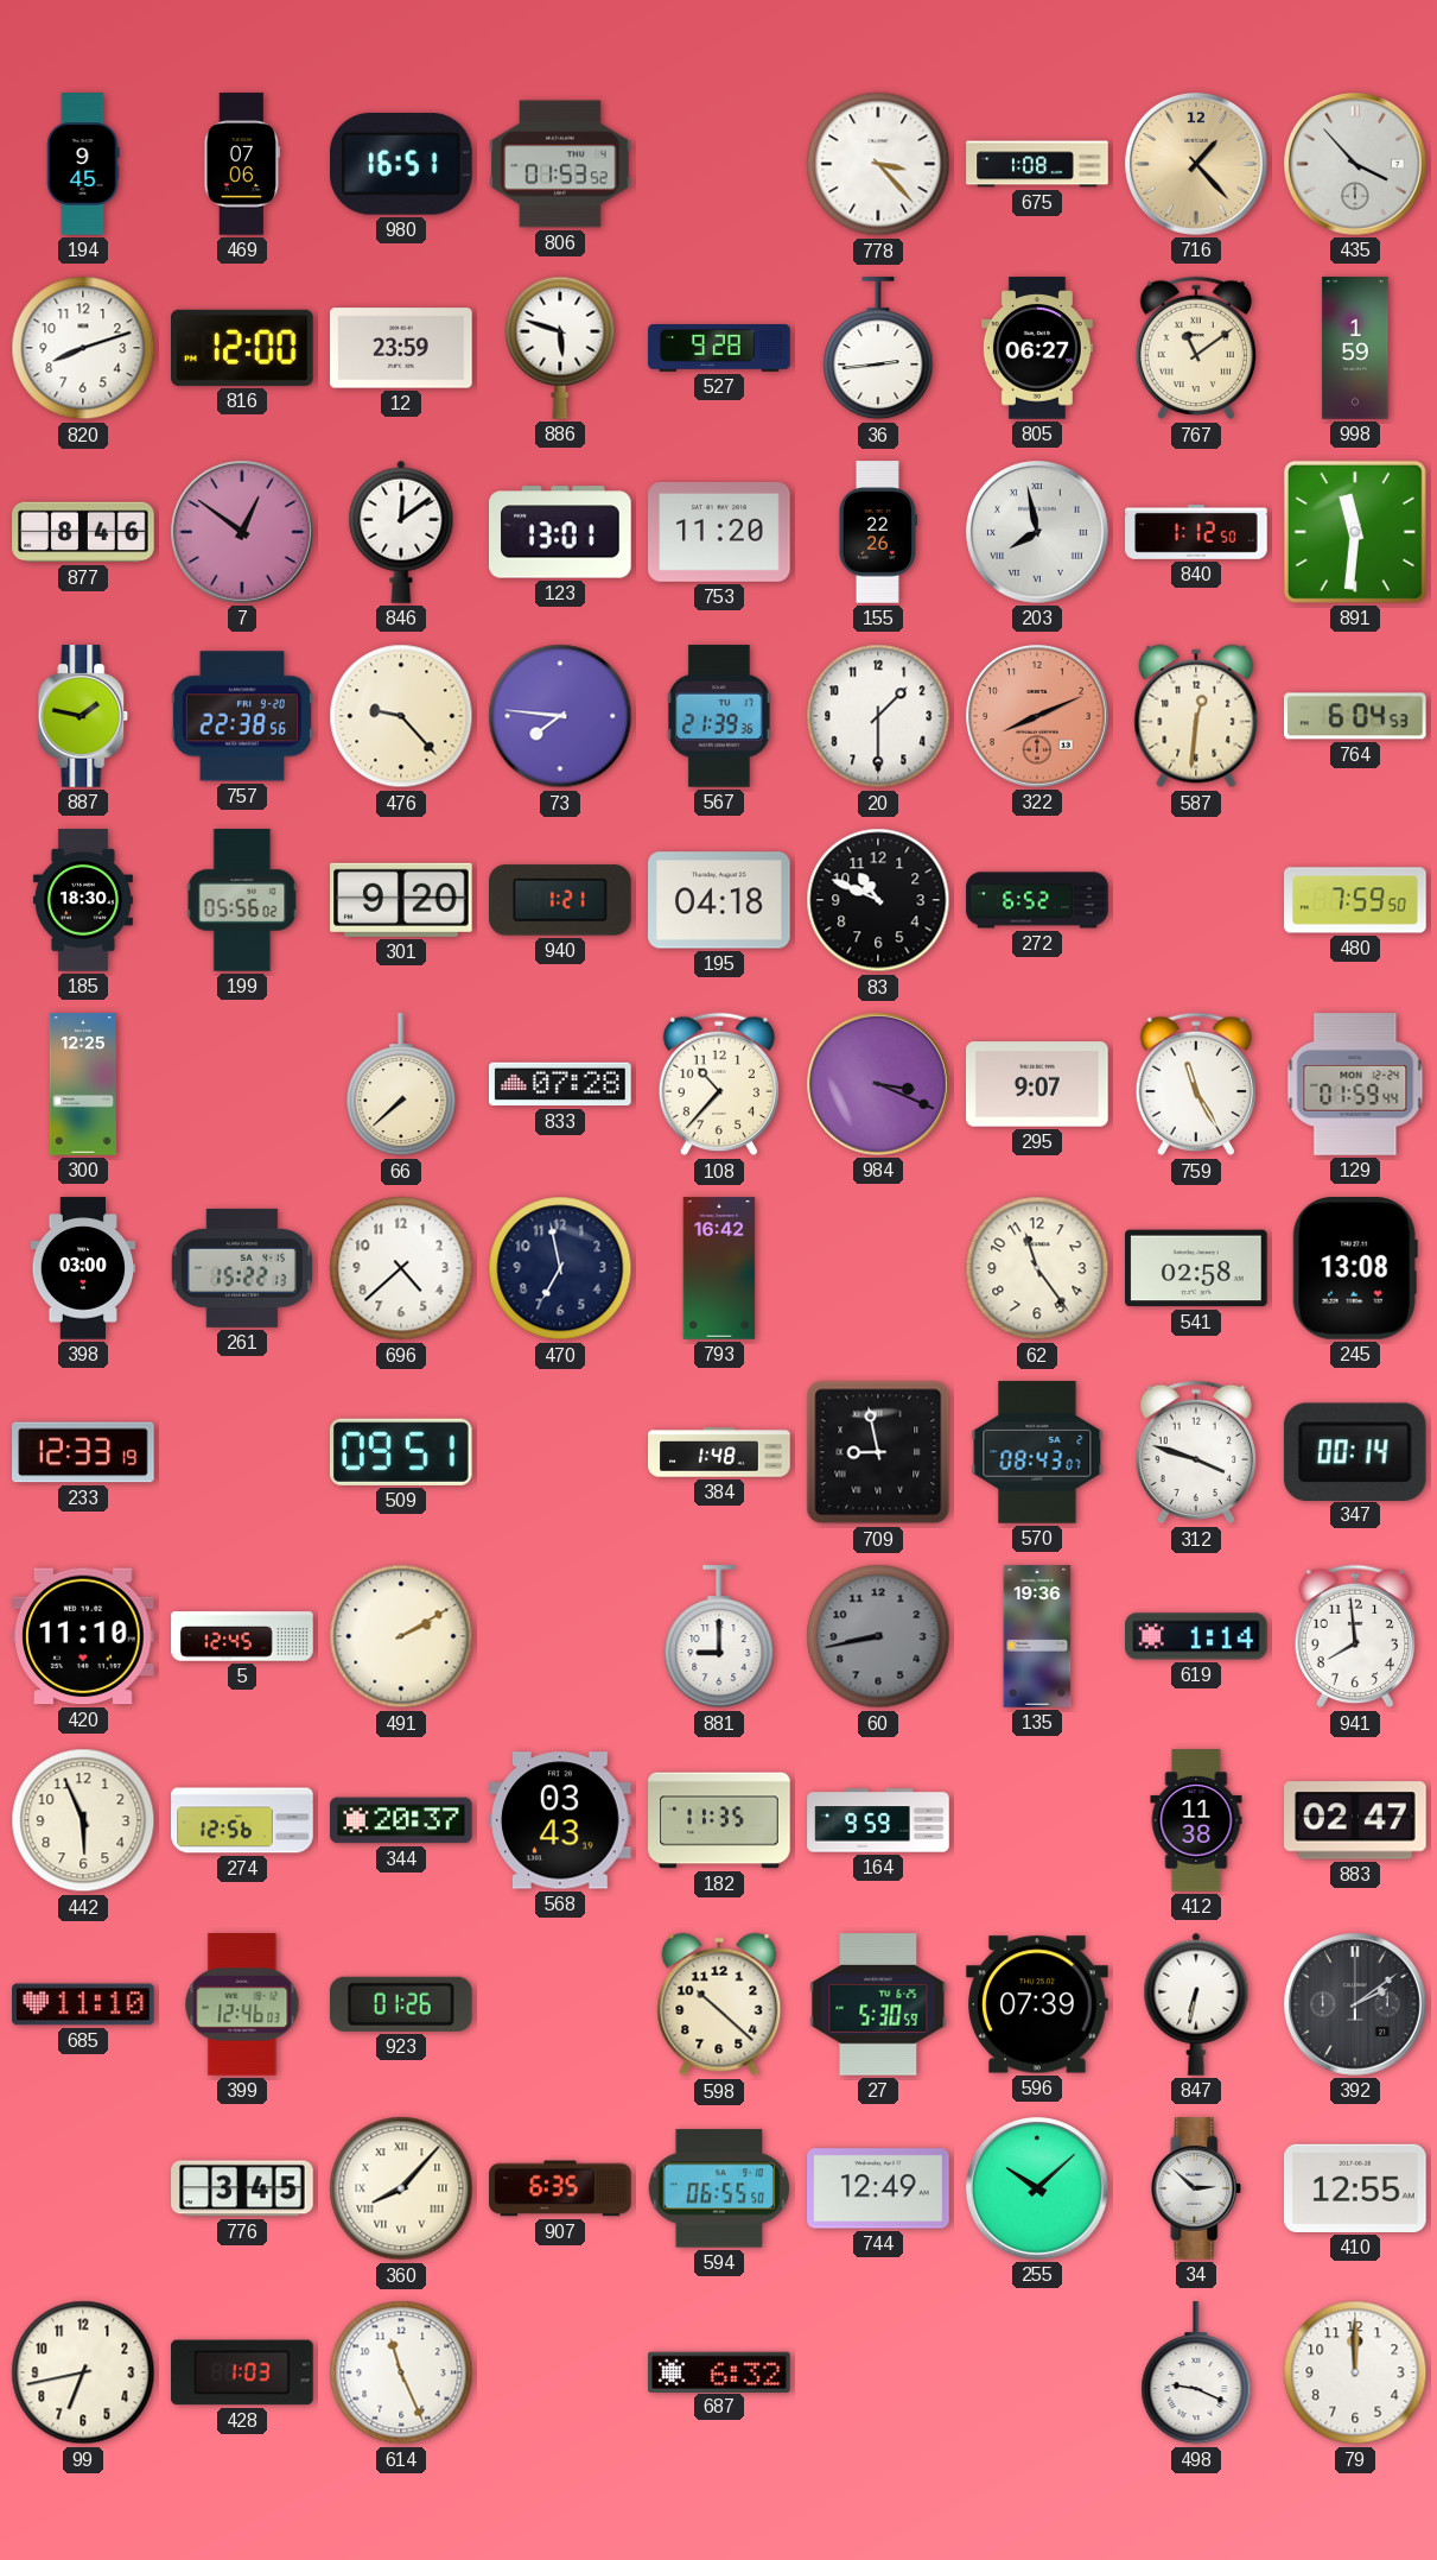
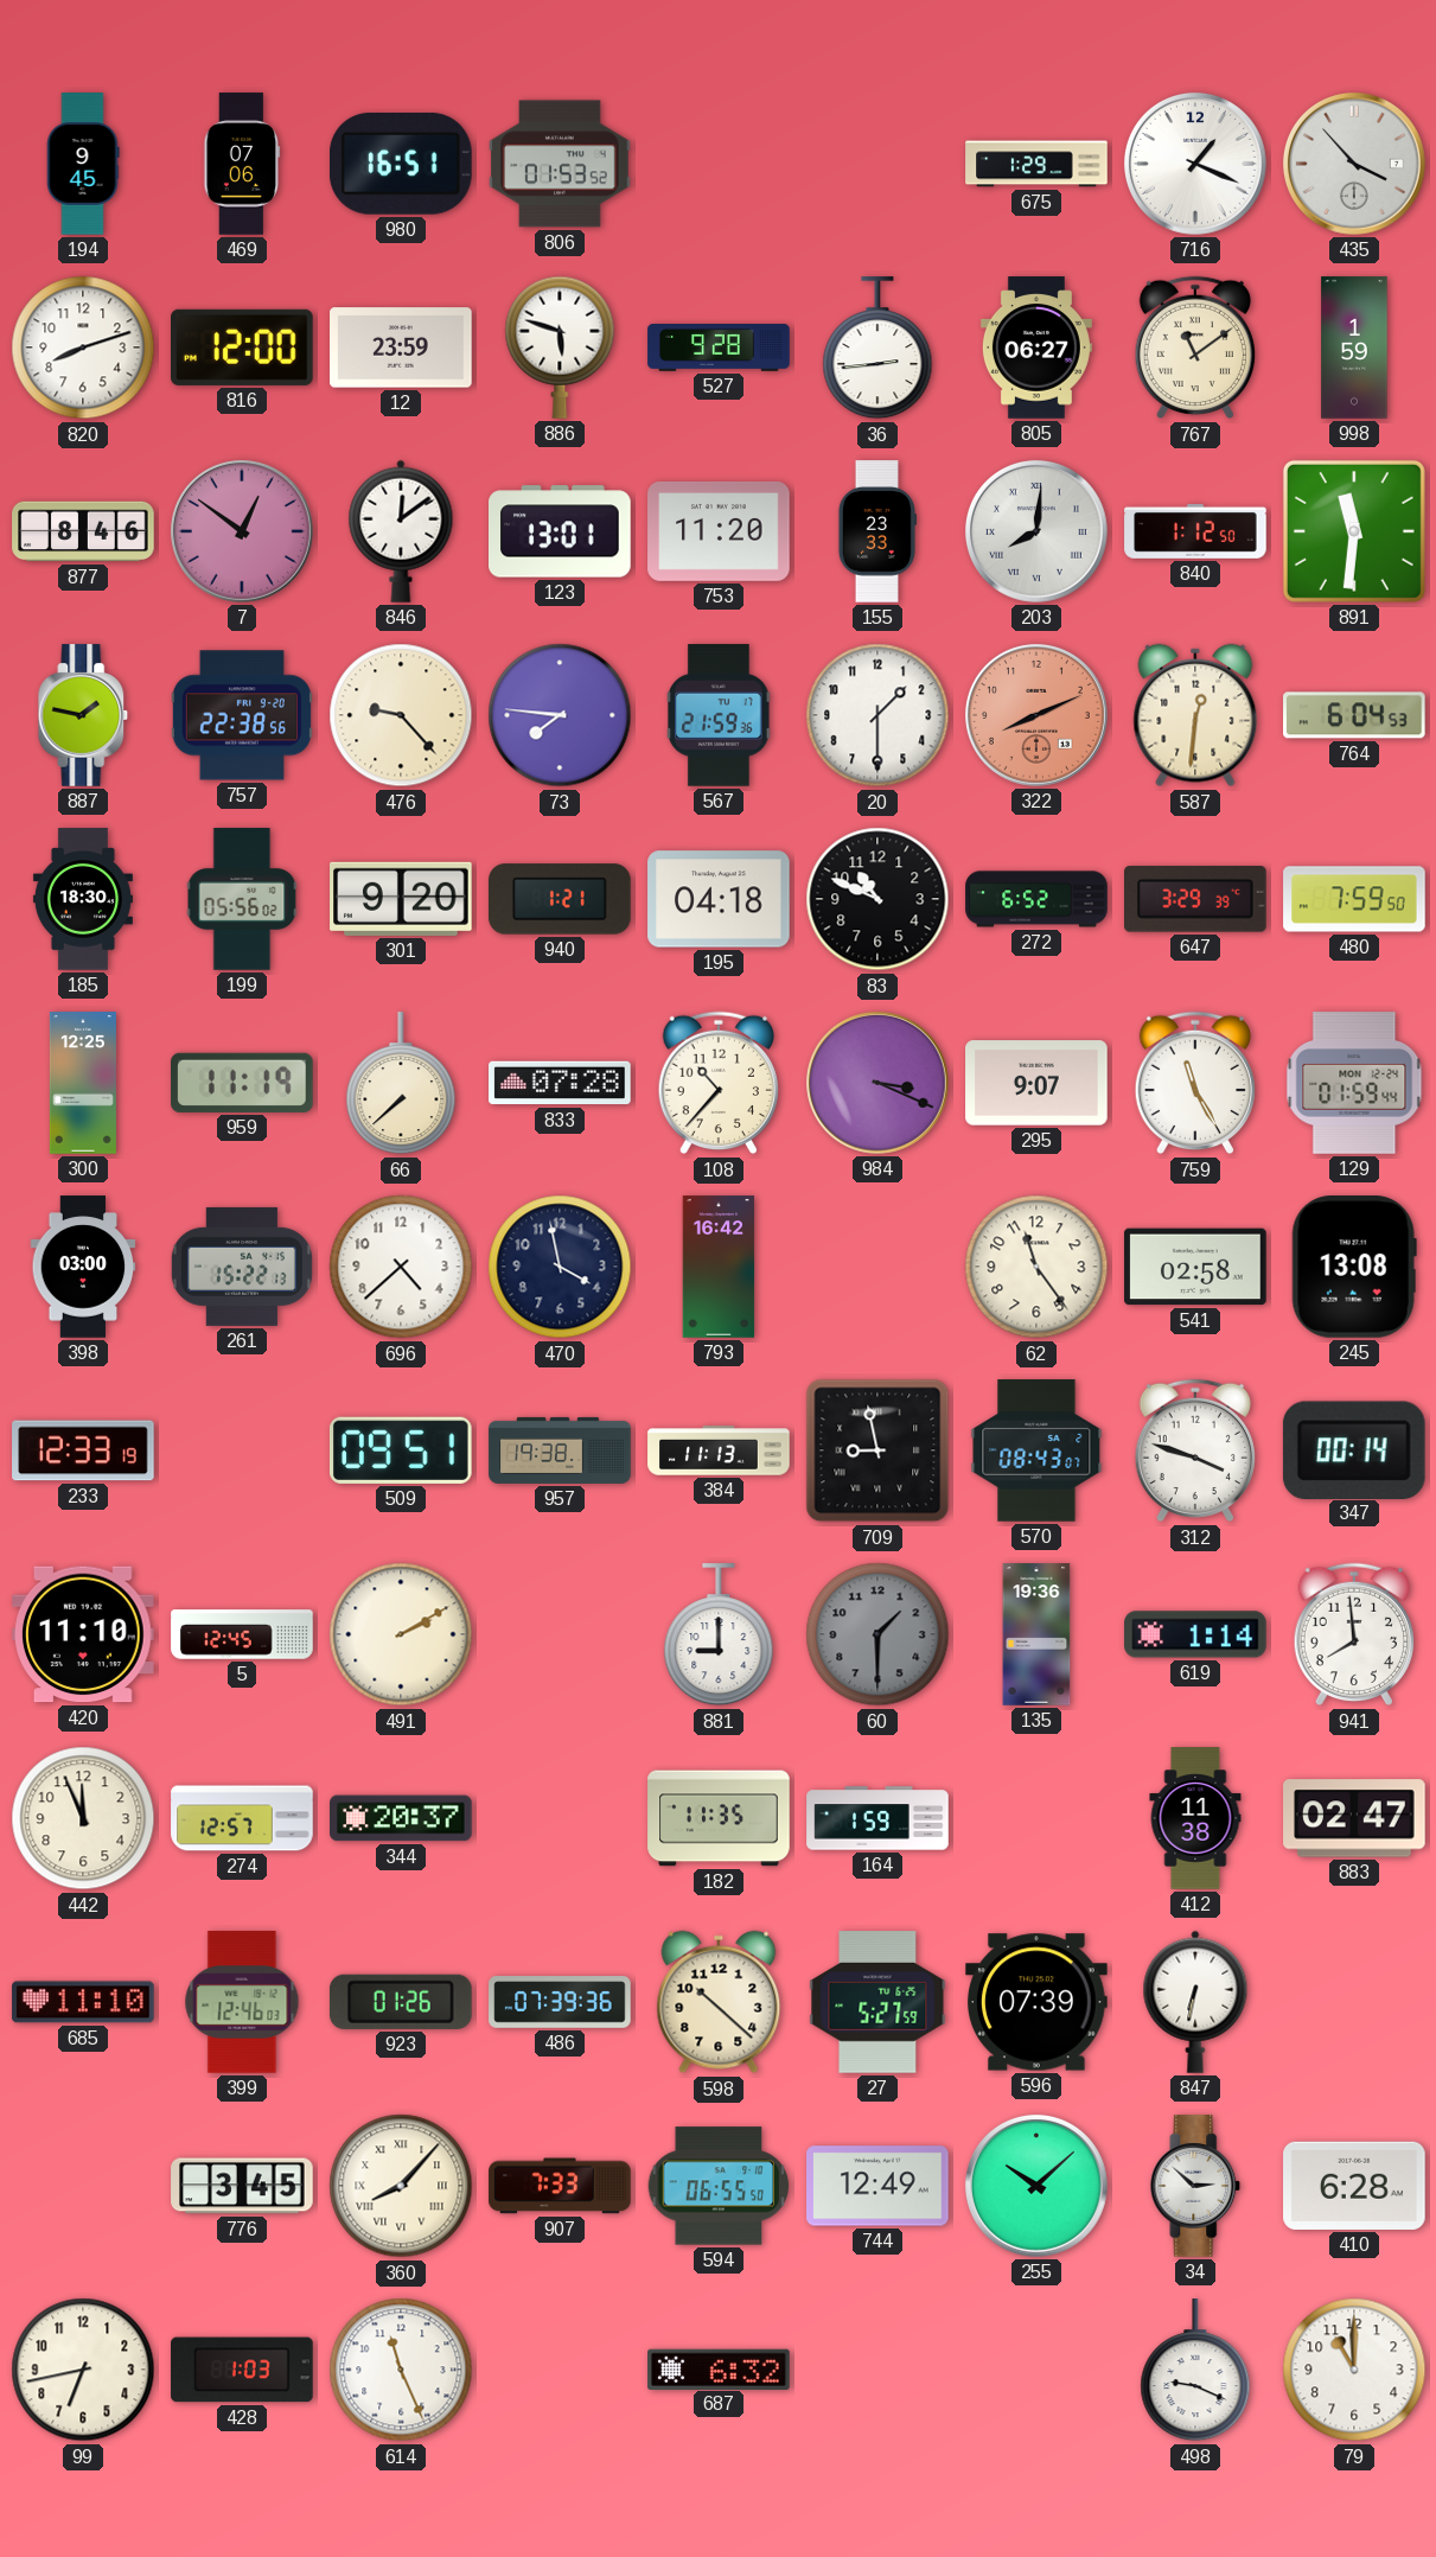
778: 3:23 -> none (878, 164)
675: 1:08 -> 1:29 (1036, 164)
716: 1:23 -> 1:19 (1195, 164)
716 dial: champagne -> white (1195, 164)
155: 22:26 -> 23:33 (876, 531)
203: 7:58 -> 8:01 (1036, 531)
567: 21:39 -> 21:59 (719, 715)
647: none -> 3:29 (1196, 899)
959: none -> 11:19 (242, 1083)
470: 6:58 -> 3:58 (560, 1267)
957: none -> 19:38 (560, 1450)
384: 1:48 -> 11:13 (719, 1450)
60: 8:43 -> 1:30 (877, 1634)
442: 5:56 -> 11:56 (83, 1818)
274: 12:56 -> 12:57 (242, 1818)
568: 03:43 -> none (560, 1820)
164: 9:59 -> 1:59 (877, 1818)
486: none -> 07:39 (560, 2002)
27: 5:30 -> 5:27 (877, 2002)
392: 2:09 -> none (1355, 2004)
907: 6:35 -> 7:33 (560, 2186)
410: 12:55 -> 6:28 (1354, 2186)
79: 12:00 -> 11:00 (1354, 2370)
